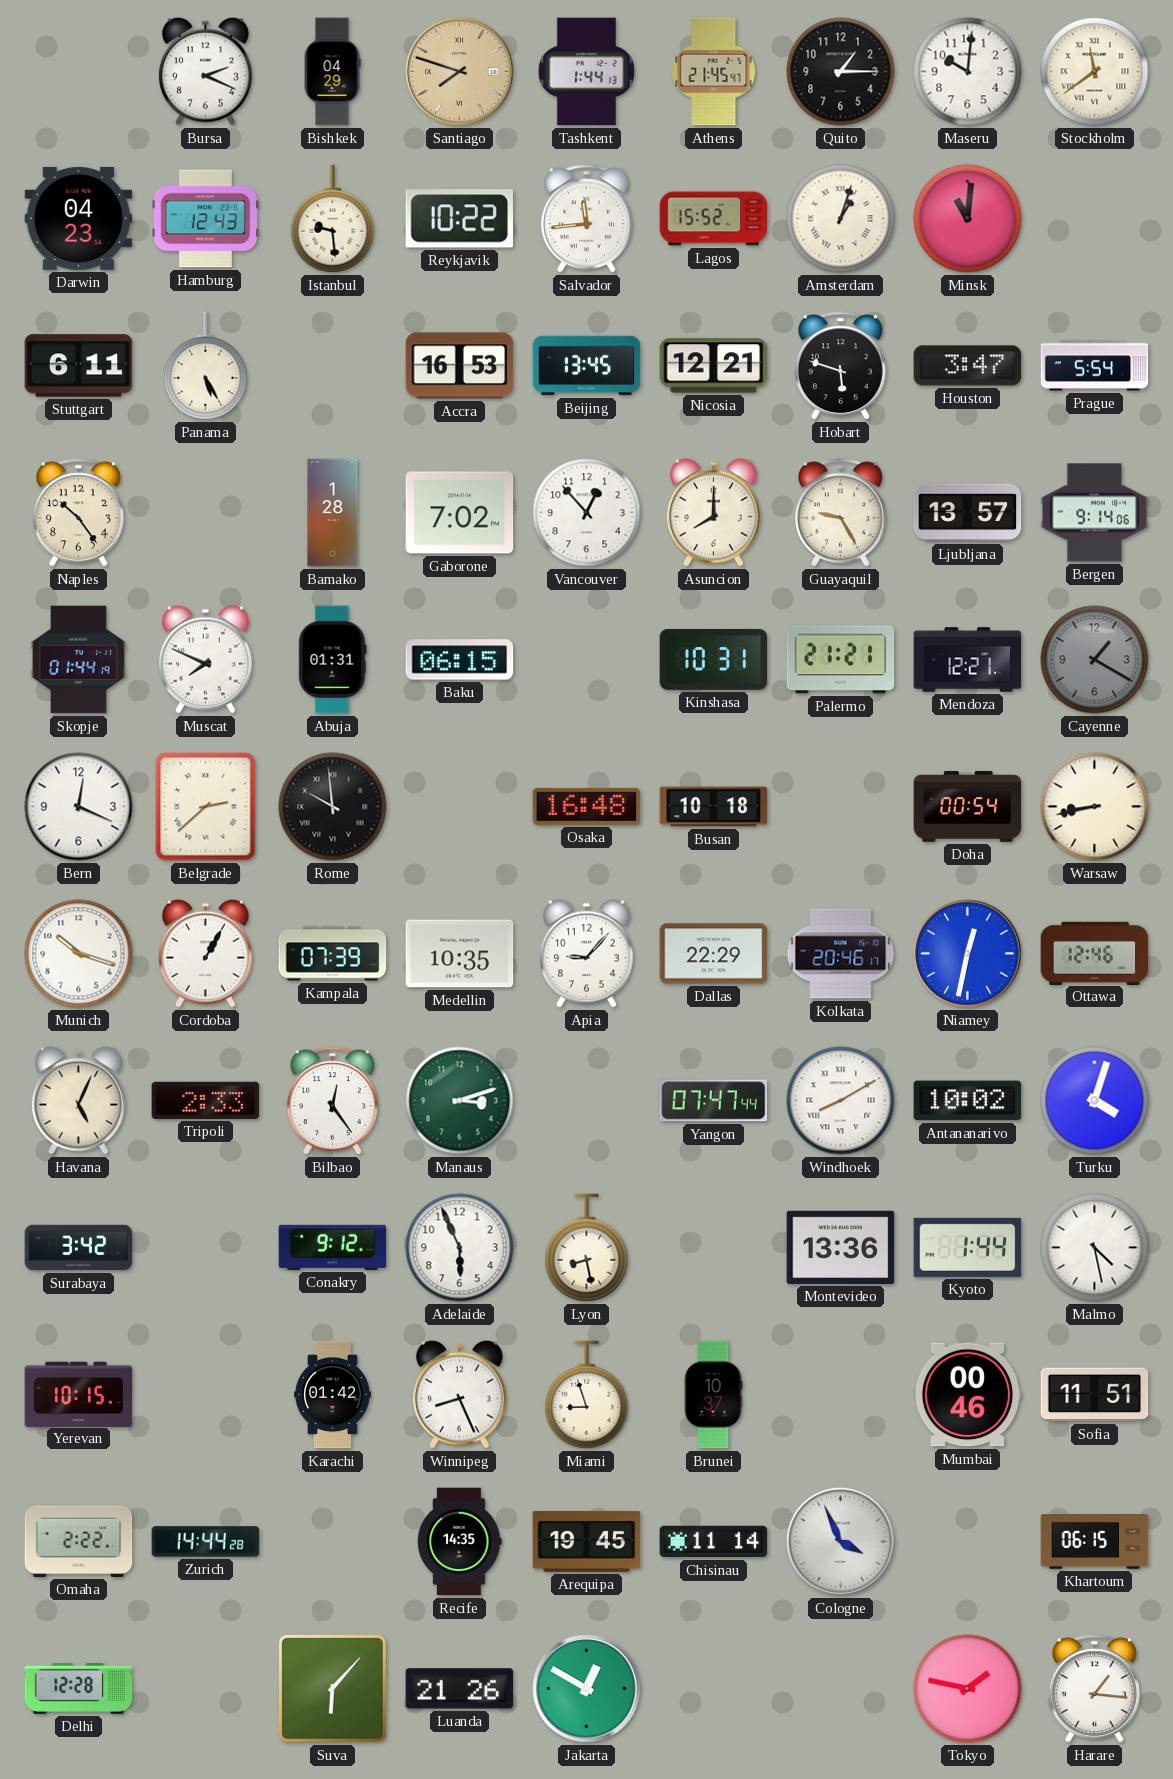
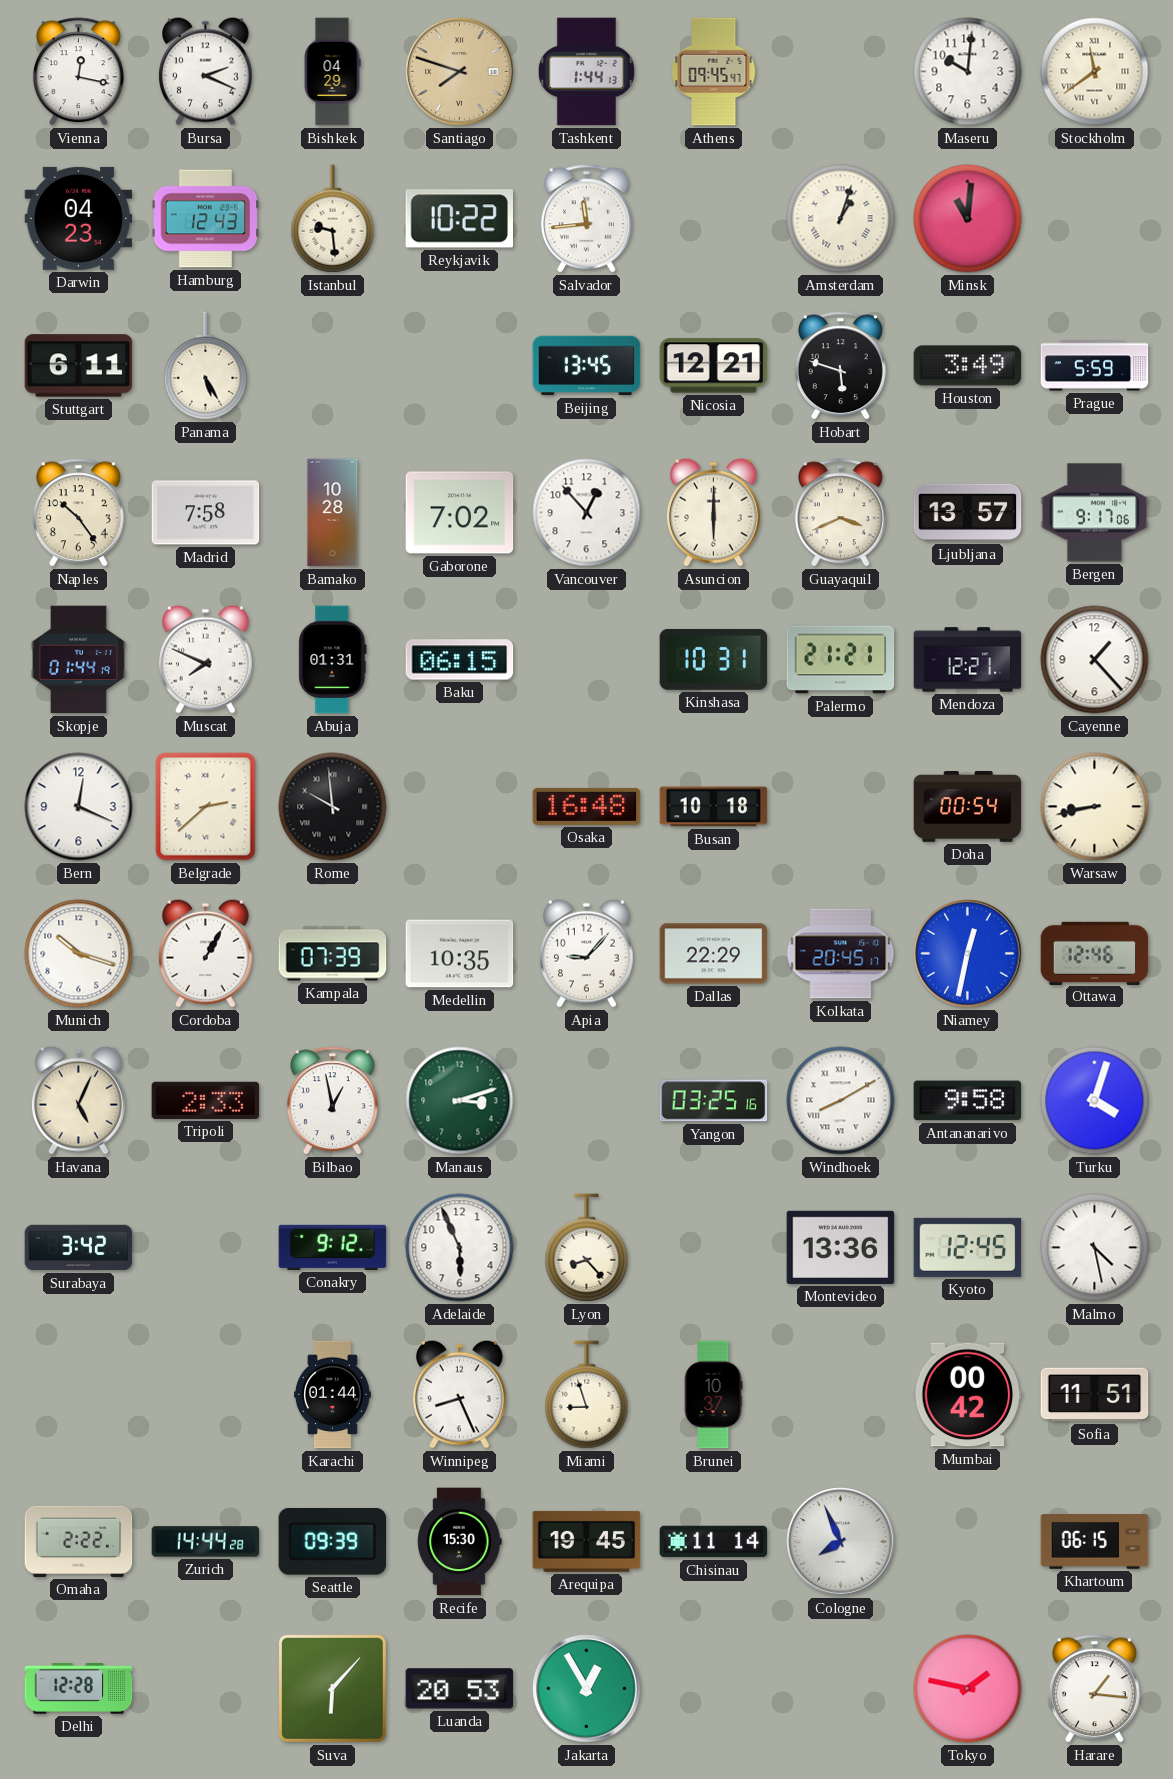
Vienna: none -> 12:17 (78, 72)
Athens: 21:45 -> 09:45 (714, 72)
Quito: 1:15 -> none (841, 72)
Lagos: 15:52 -> none (714, 219)
Accra: 16:53 -> none (460, 366)
Houston: 3:47 -> 3:49 (968, 366)
Prague: 5:54 -> 5:59 (1095, 366)
Madrid: none -> 7:58 (206, 513)
Bamako: 1:28 -> 10:28 (333, 513)
Asuncion: 8:00 -> 6:00 (713, 512)
Guayaquil: 9:25 -> 3:41 (840, 513)
Bergen: 9:14 -> 9:17 (1095, 513)
Cayenne: 1:20 -> 1:23 (1095, 660)
Cayenne dial: grey -> white (1095, 660)
Kolkata: 20:46 -> 20:45 (841, 954)
Bilbao: 12:24 -> 12:58 (332, 1101)
Yangon: 07:47 -> 03:25 (714, 1101)
Antananarivo: 10:02 -> 9:58 (968, 1101)
Lyon: 8:28 -> 8:23 (587, 1248)
Kyoto: 1:44 -> 12:45 (968, 1247)
Yerevan: 10:15 -> none (79, 1394)
Karachi: 01:42 -> 01:44 (332, 1395)
Mumbai: 00:46 -> 00:42 (968, 1395)
Seattle: none -> 09:39 (333, 1542)
Recife: 14:35 -> 15:30 (460, 1542)
Cologne: 3:56 -> 7:56 (841, 1542)
Luanda: 21:26 -> 20:53 (460, 1689)
Jakarta: 12:50 -> 12:55 (587, 1689)
